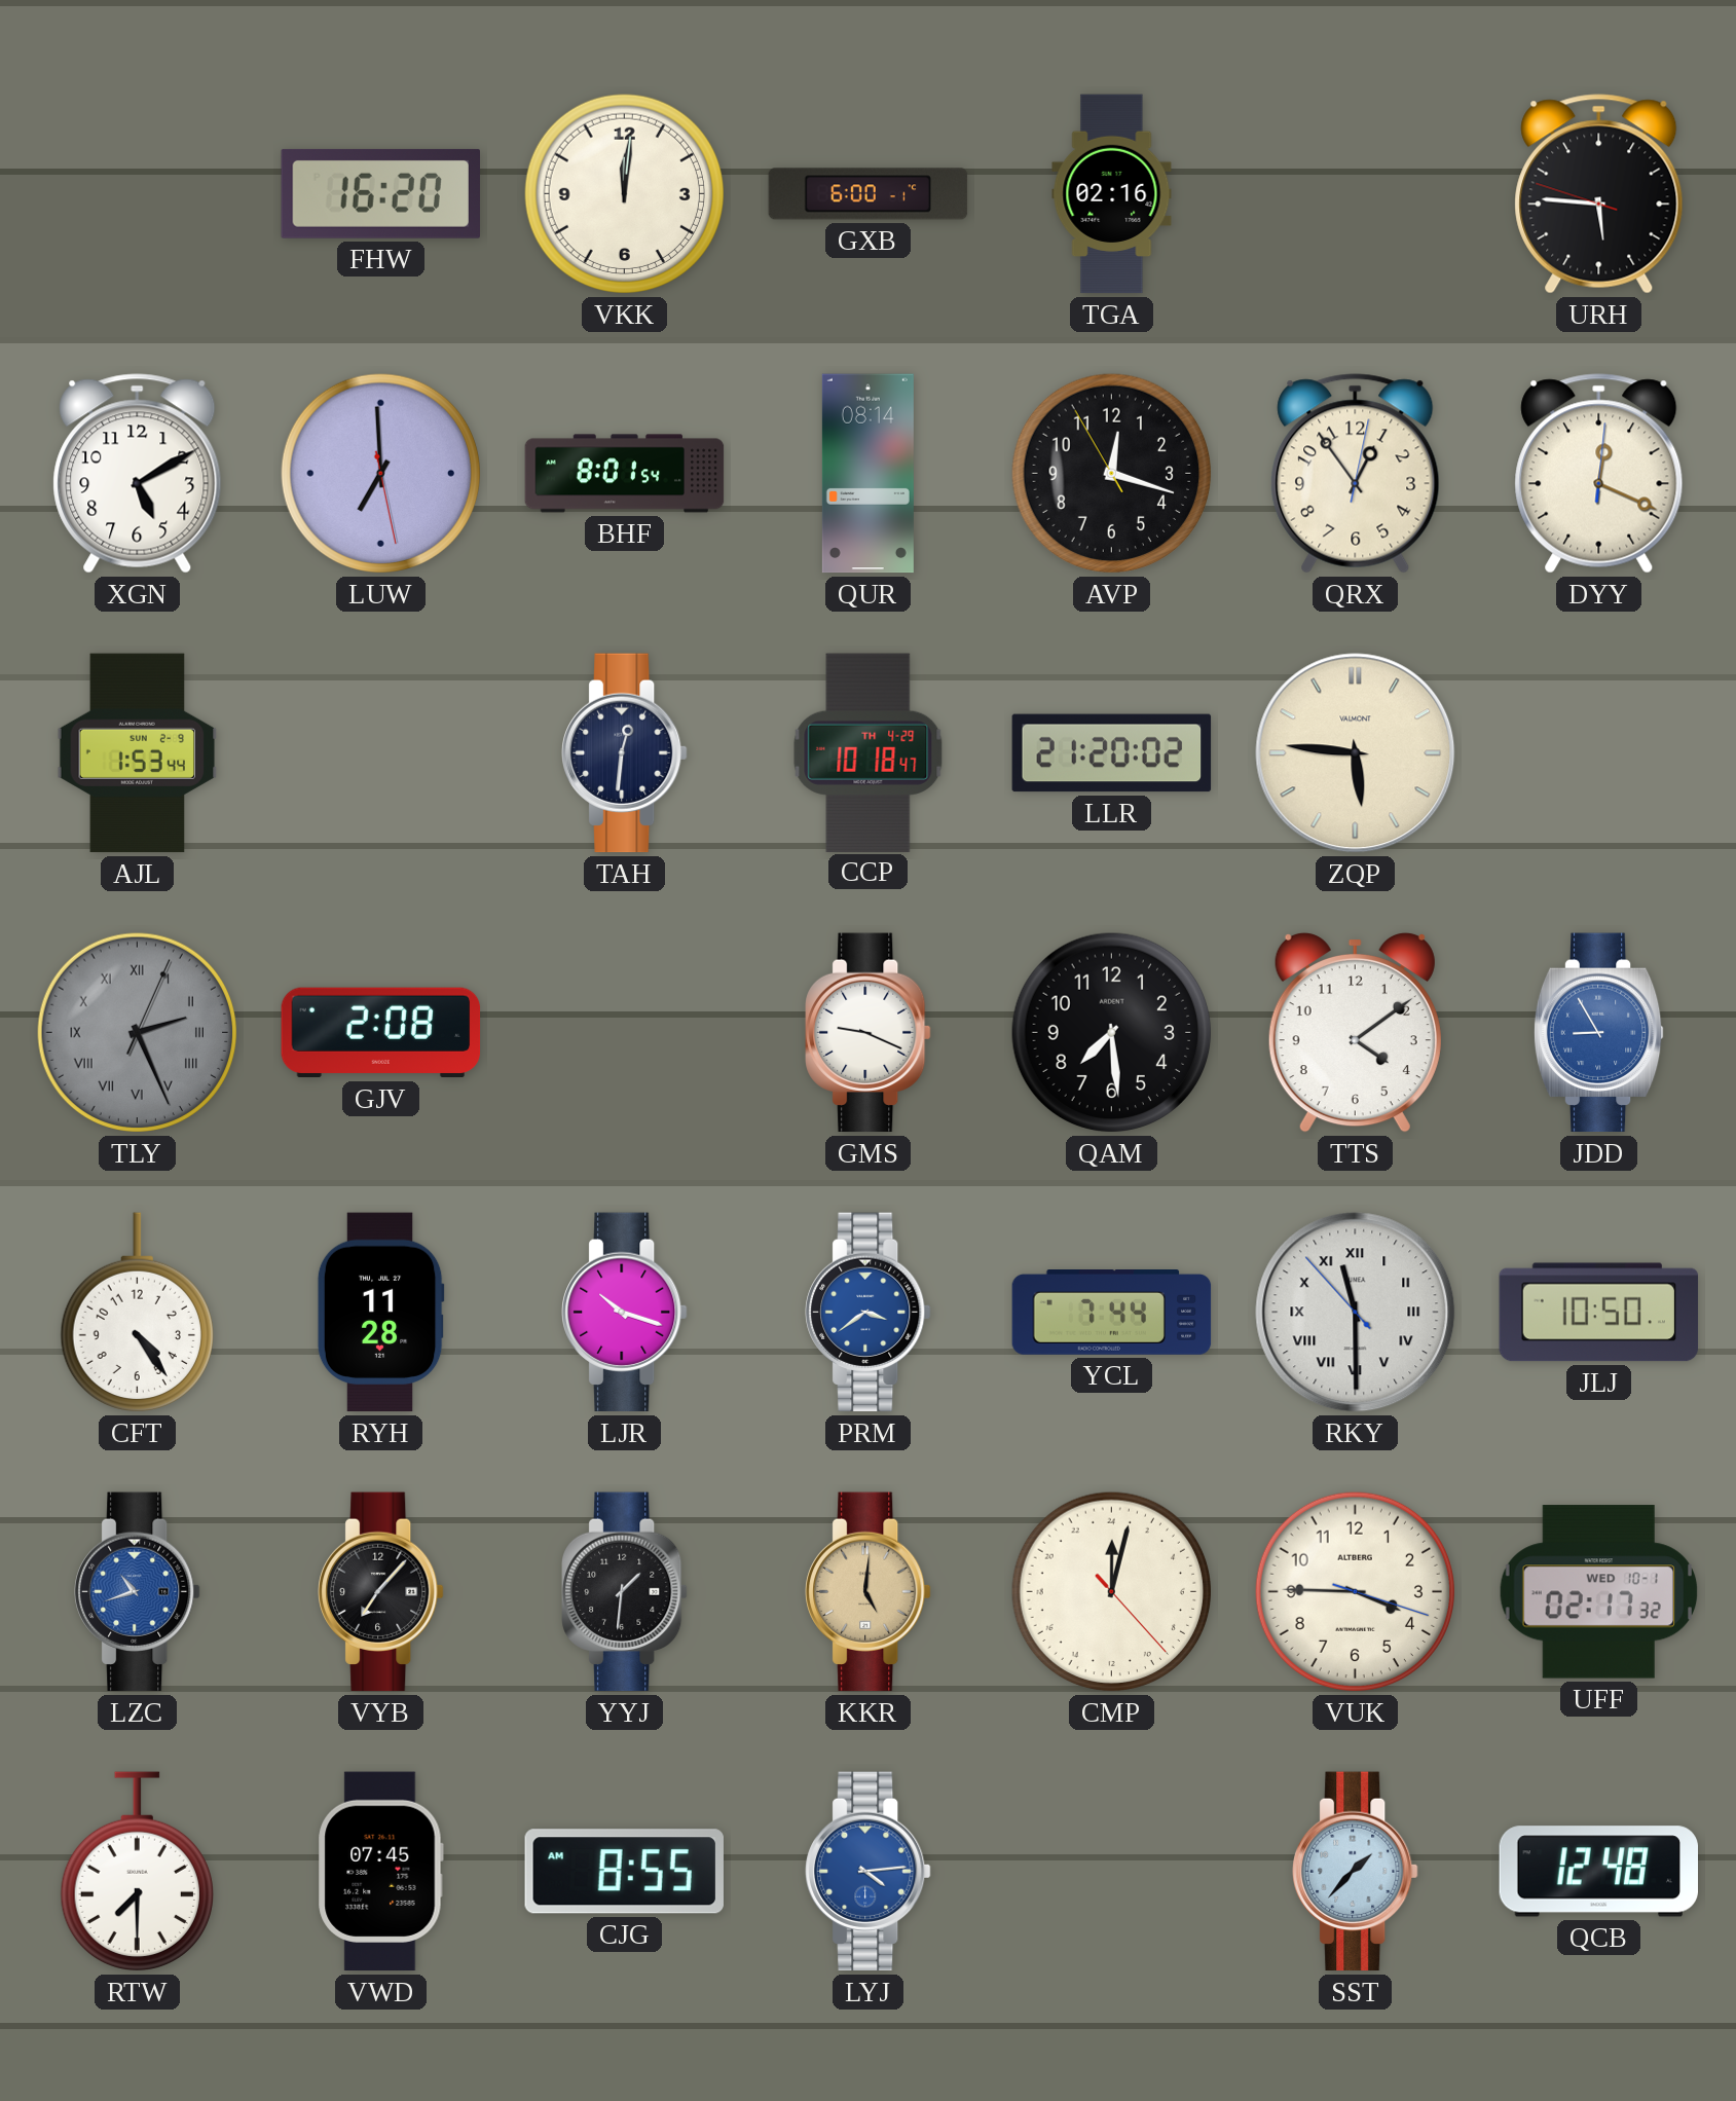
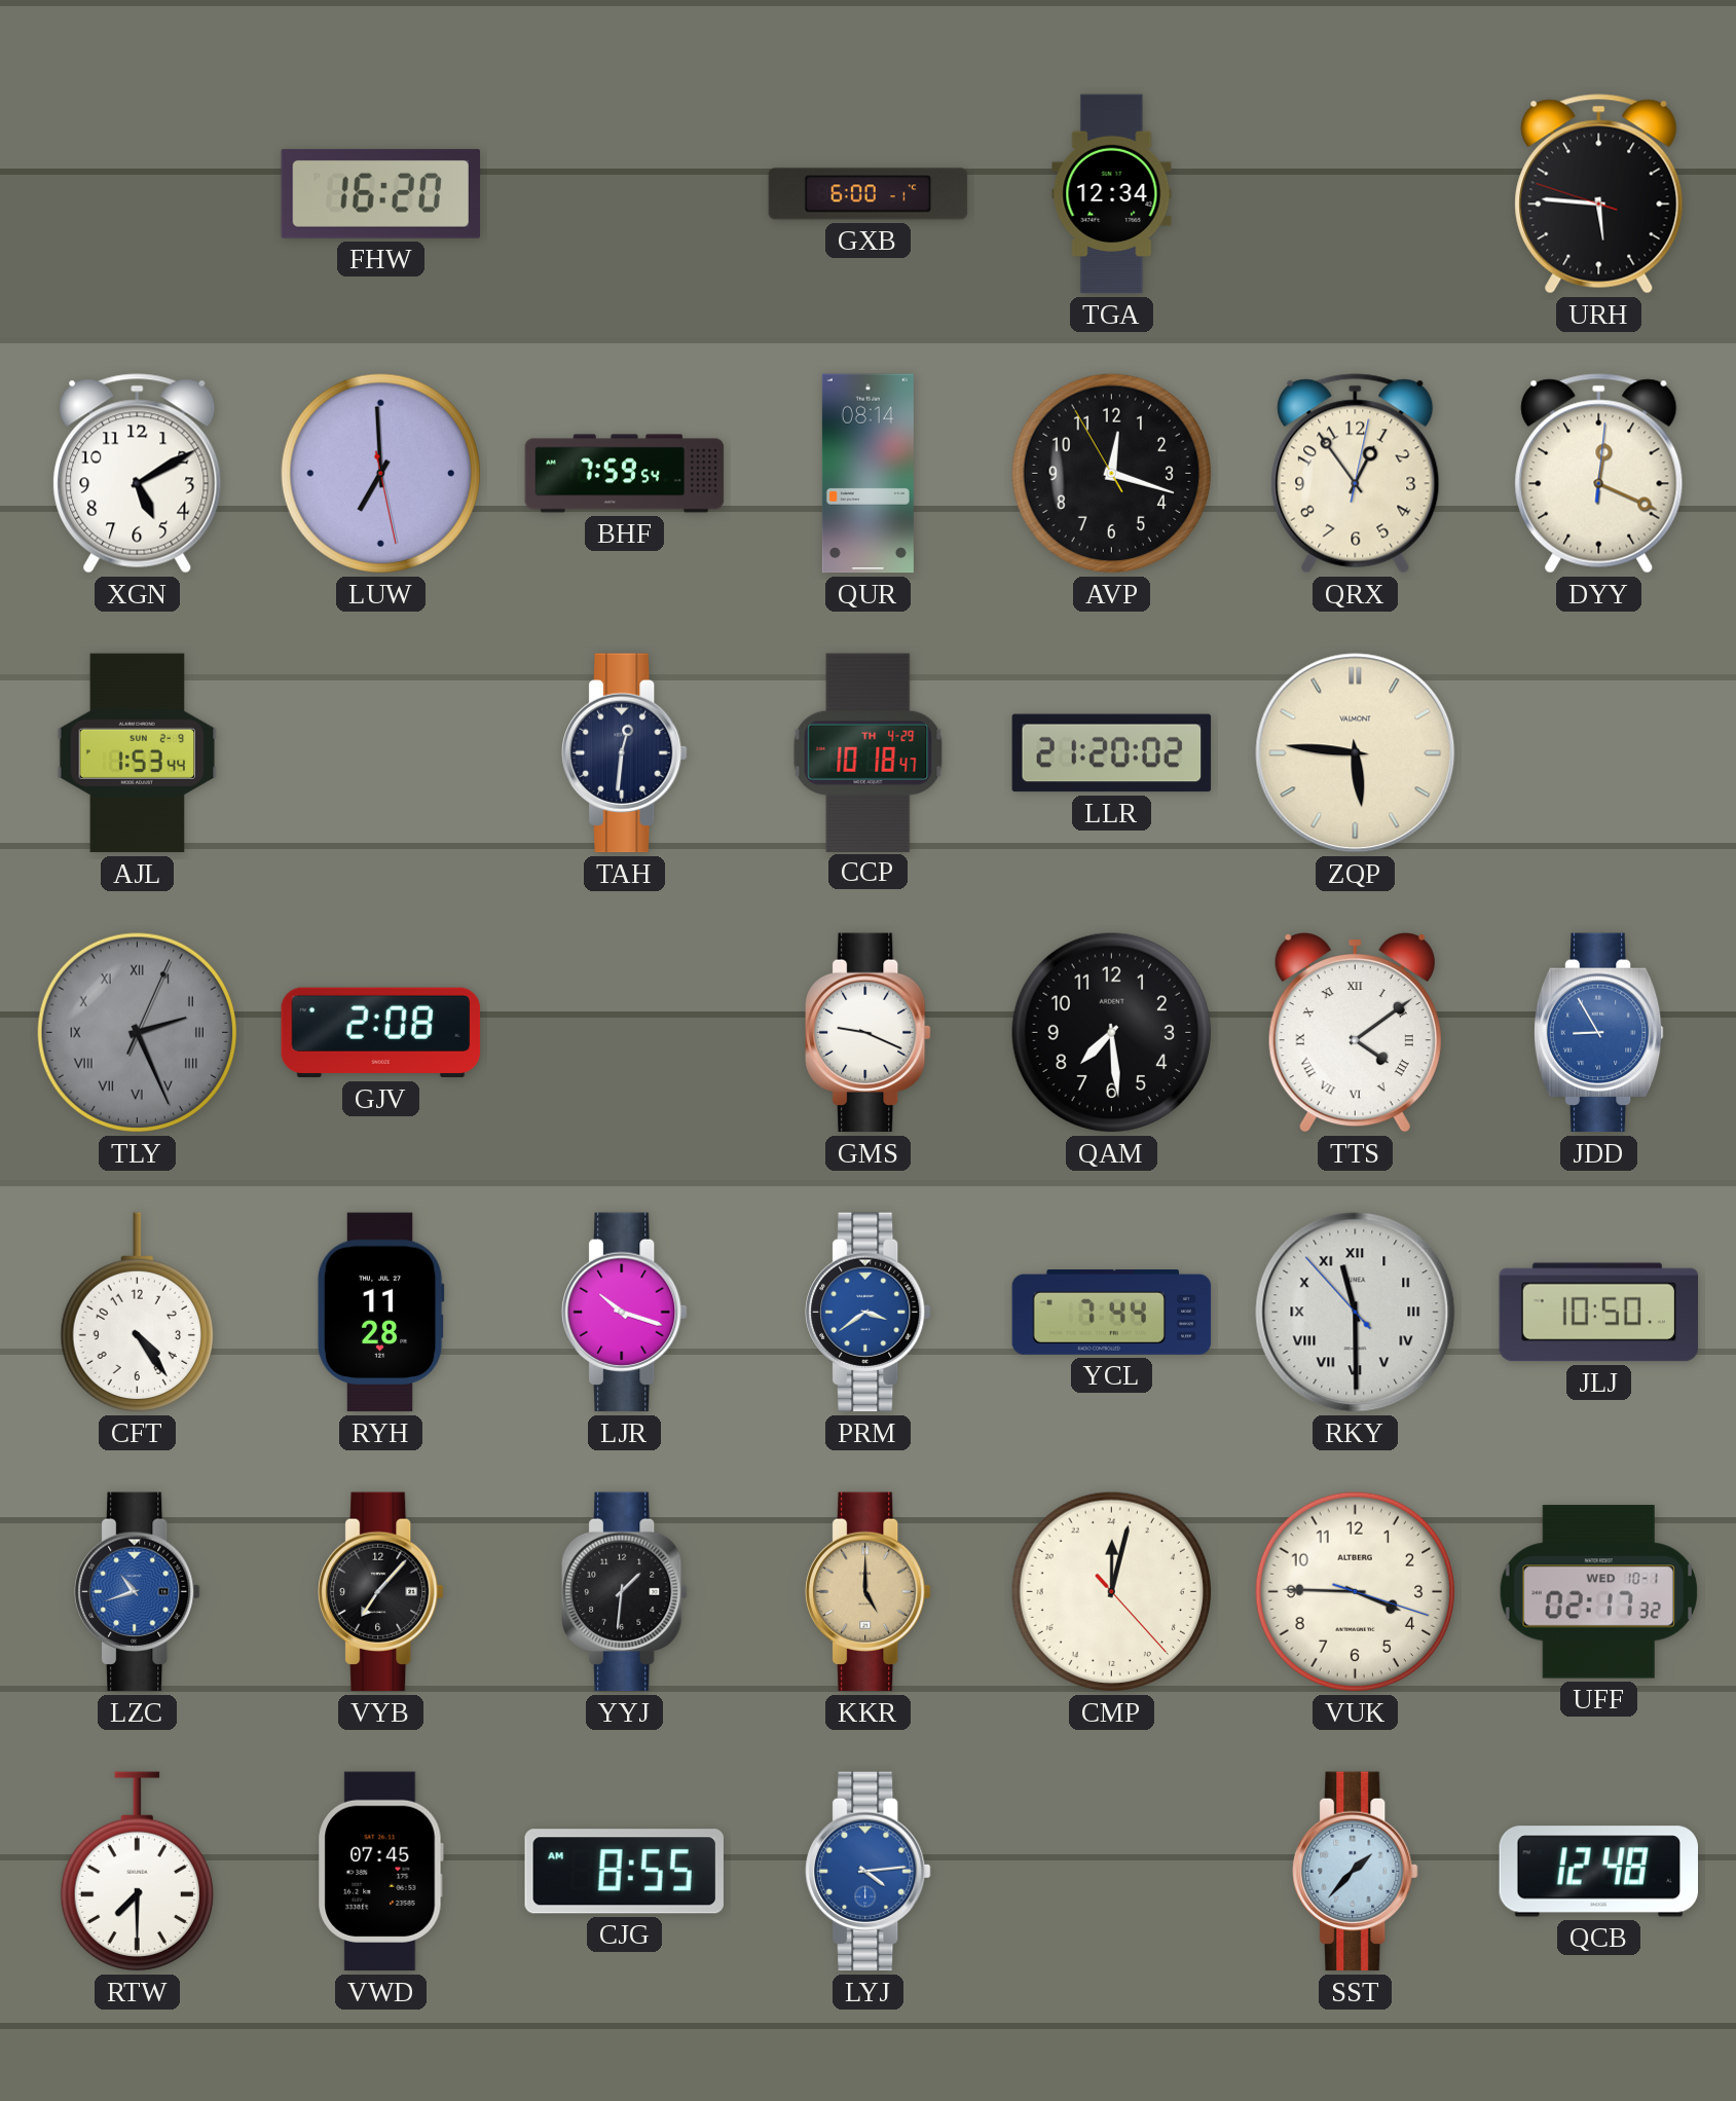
VKK: 12:01 -> none (625, 194)
TGA: 02:16 -> 12:34 (1112, 194)
BHF: 8:01 -> 7:59 (625, 474)
TTS numerals: Arabic -> Roman (1355, 1032)
KKR: 5:01 -> 5:00 (869, 1592)
